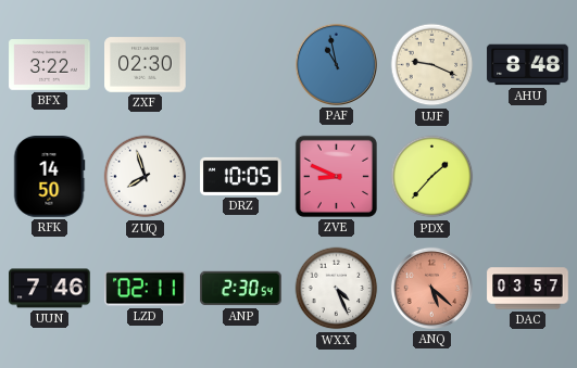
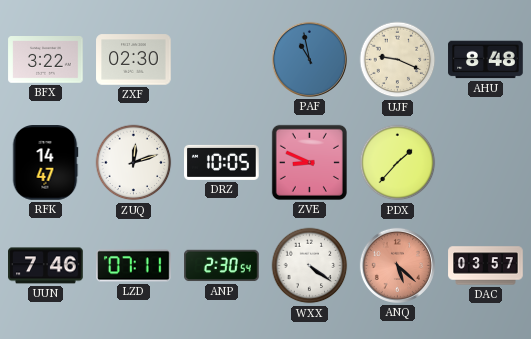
RFK: 14:50 -> 14:47 (45, 163)
ZUQ: 7:57 -> 12:12 (134, 163)
LZD: 02:11 -> 07:11 (134, 266)
WXX: 4:26 -> 4:21 (310, 266)
